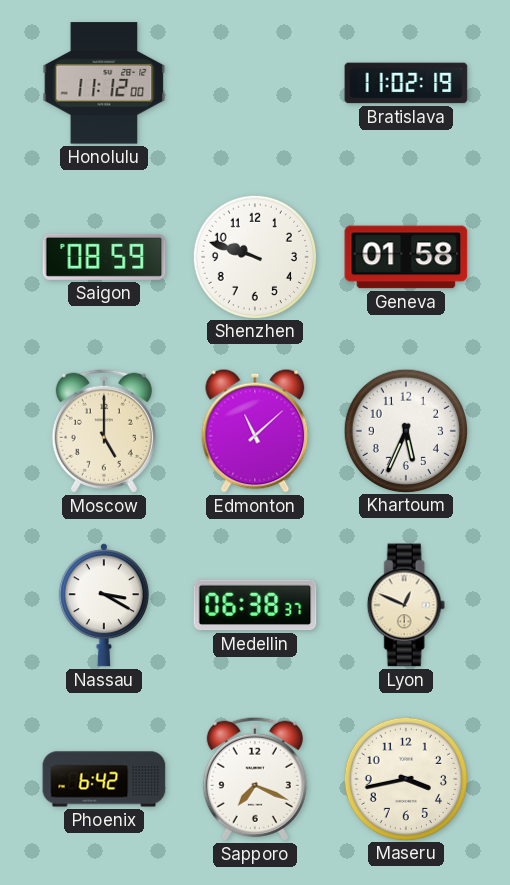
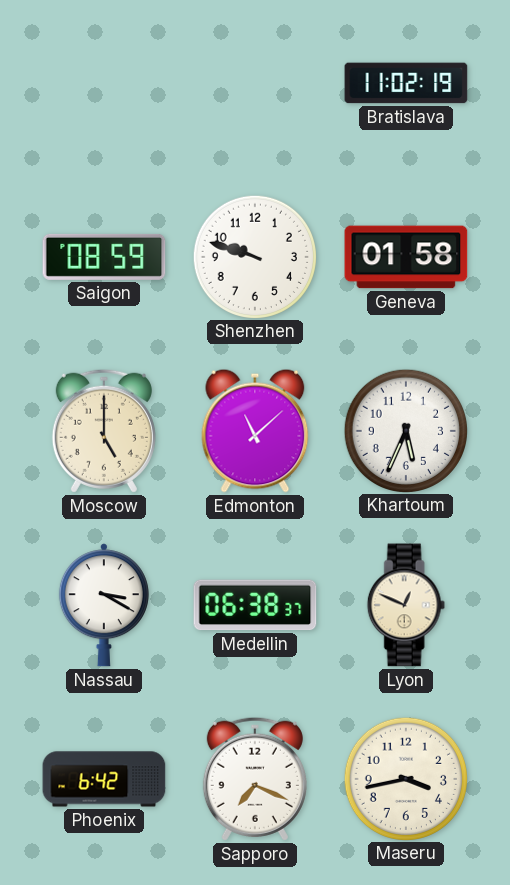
Honolulu: 11:12 -> none (104, 83)
